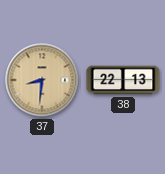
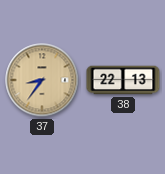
37: 8:31 -> 8:36 (42, 80)
